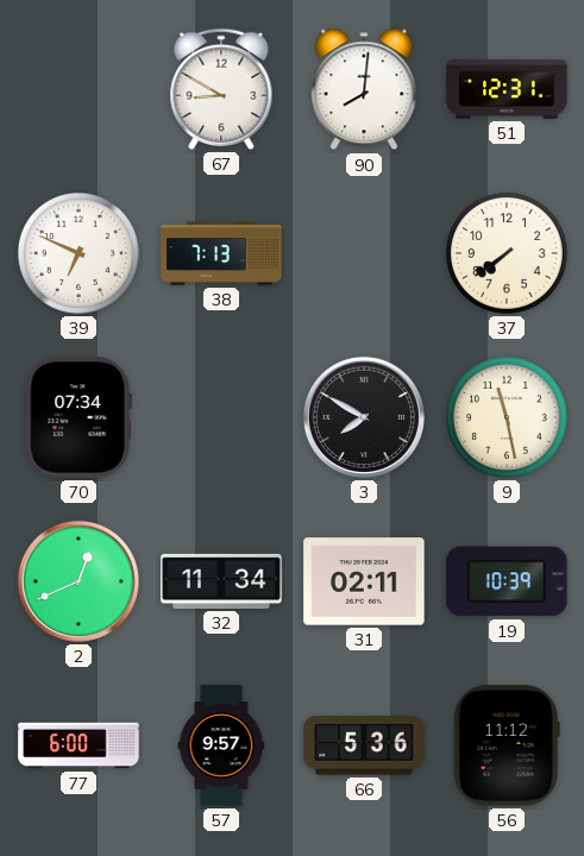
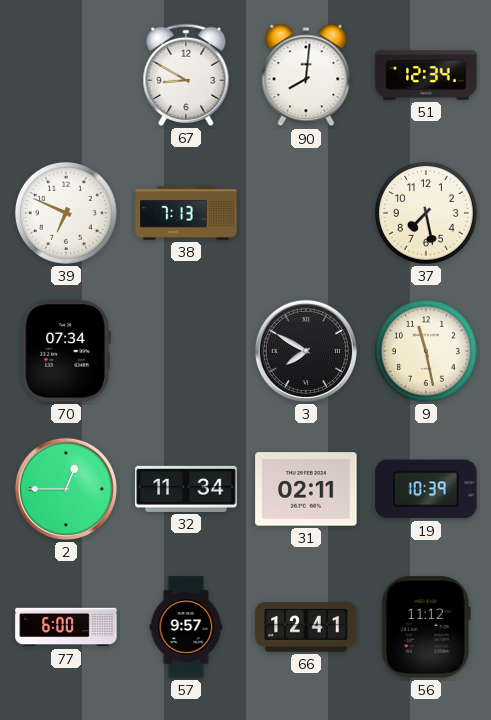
51: 12:31 -> 12:34 (426, 75)
37: 7:39 -> 7:28 (426, 213)
2: 12:41 -> 12:45 (66, 489)
66: 5:36 -> 12:41 (306, 627)
